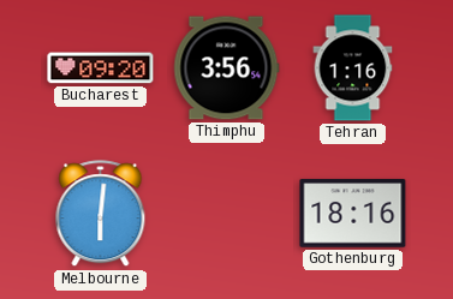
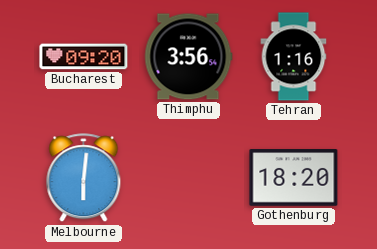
Gothenburg: 18:16 -> 18:20 (294, 178)
